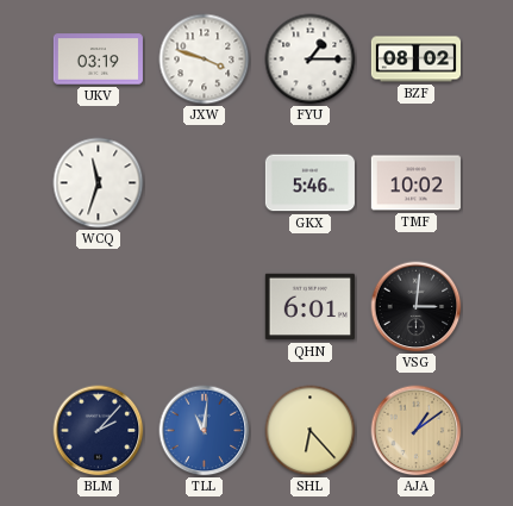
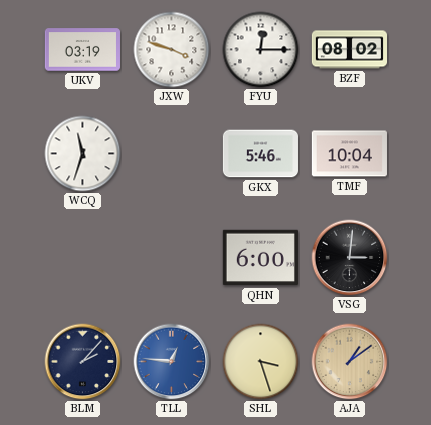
FYU: 1:15 -> 12:15 (261, 50)
TMF: 10:02 -> 10:04 (349, 154)
QHN: 6:01 -> 6:00 (260, 258)
TLL: 11:01 -> 12:46 (172, 362)
SHL: 6:23 -> 3:27 (261, 362)
